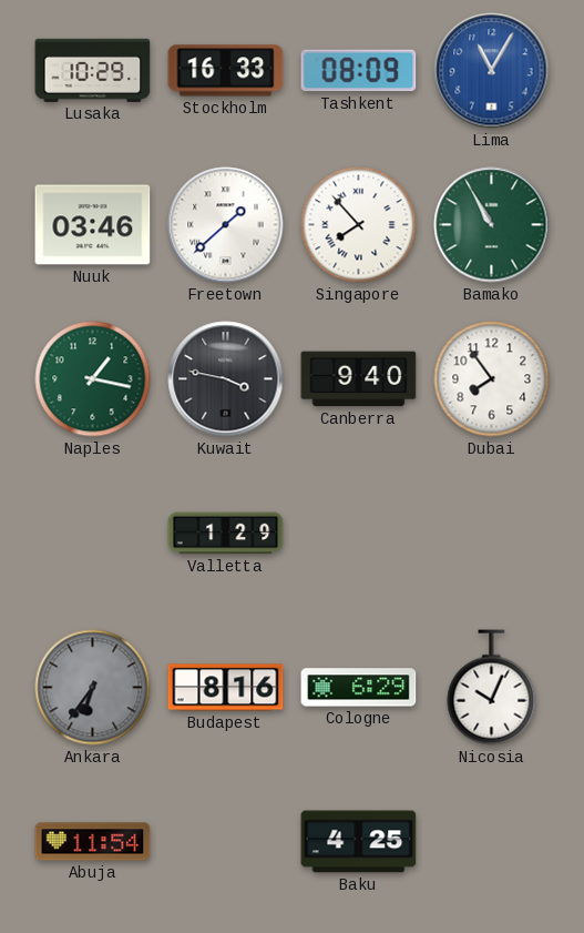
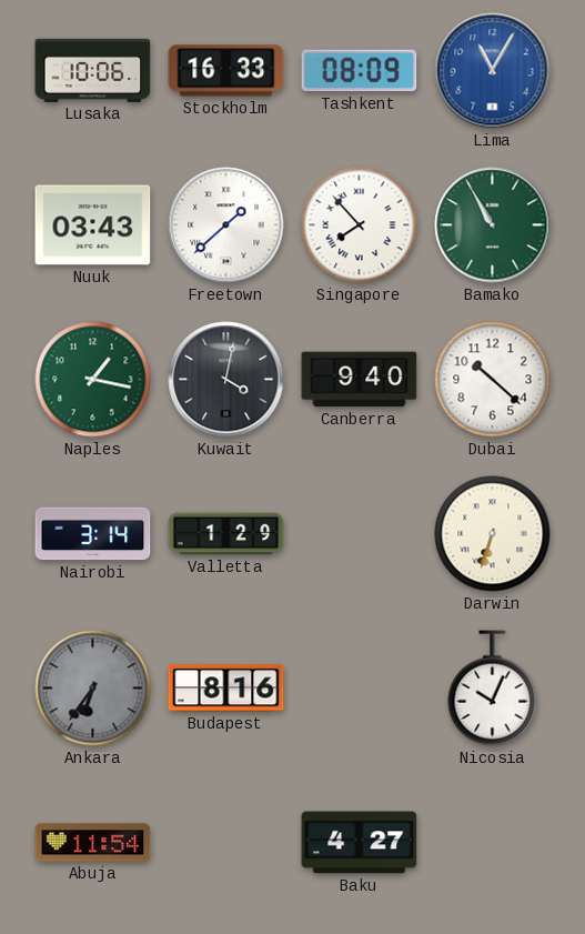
Lusaka: 10:29 -> 10:06 (93, 70)
Nuuk: 03:46 -> 03:43 (93, 225)
Kuwait: 3:47 -> 4:02 (226, 380)
Dubai: 7:54 -> 10:22 (493, 380)
Nairobi: none -> 3:14 (93, 534)
Darwin: none -> 6:33 (493, 534)
Cologne: 6:29 -> none (359, 688)
Baku: 4:25 -> 4:27 (360, 843)
